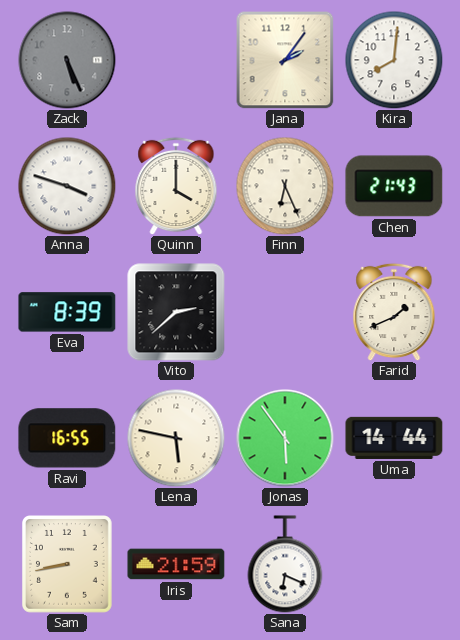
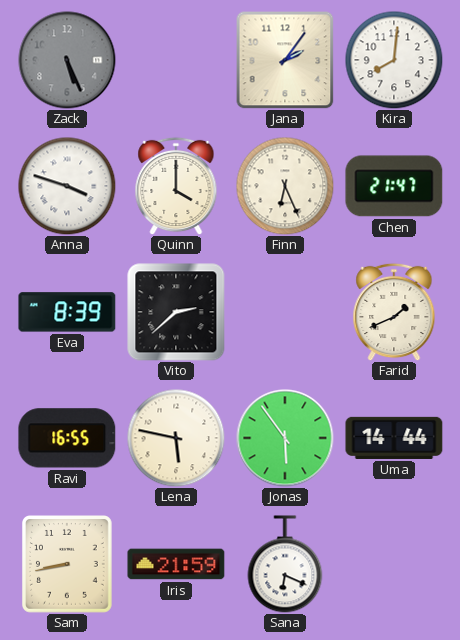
Chen: 21:43 -> 21:47 (394, 186)
